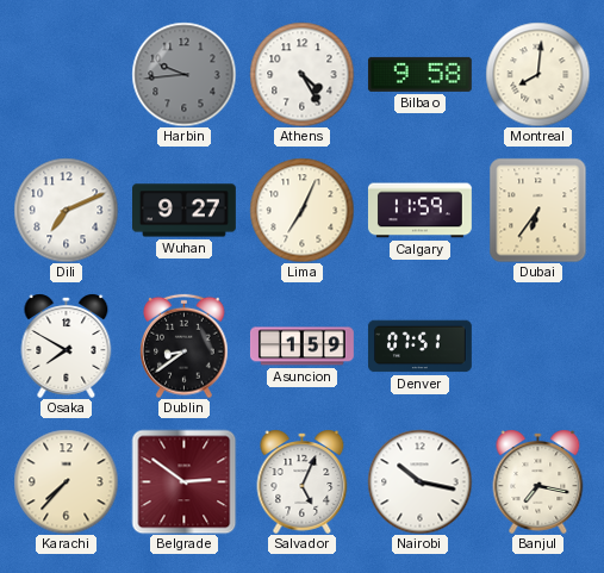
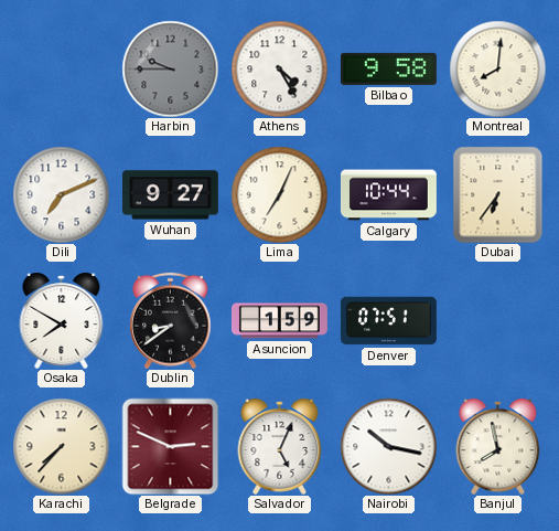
Harbin: 9:44 -> 9:45 (170, 68)
Calgary: 11:59 -> 10:44 (388, 195)
Belgrade: 2:51 -> 2:49 (170, 446)
Banjul: 7:17 -> 7:58 (498, 446)
